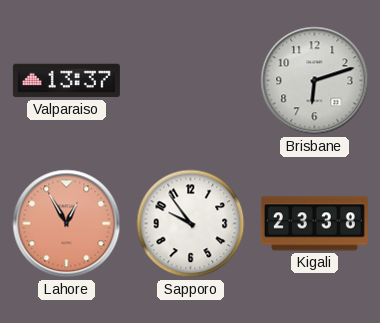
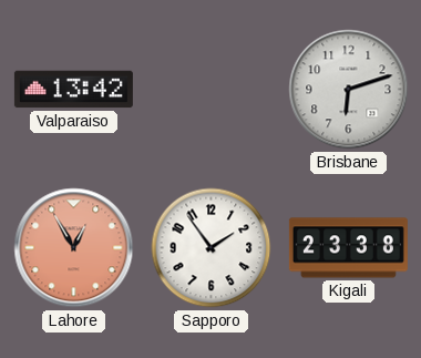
Valparaiso: 13:37 -> 13:42 (73, 90)
Sapporo: 9:54 -> 1:54 (212, 248)
